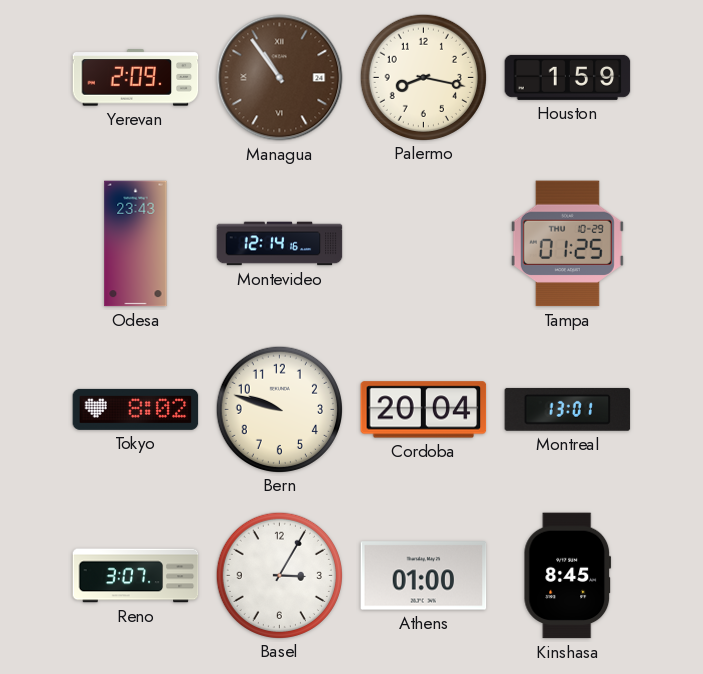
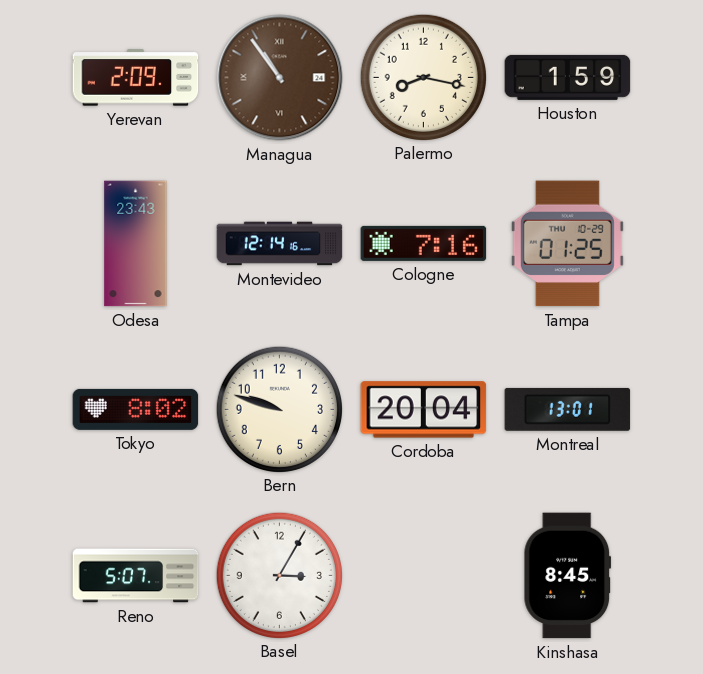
Cologne: none -> 7:16 (424, 243)
Reno: 3:07 -> 5:07 (136, 576)
Athens: 01:00 -> none (424, 576)
